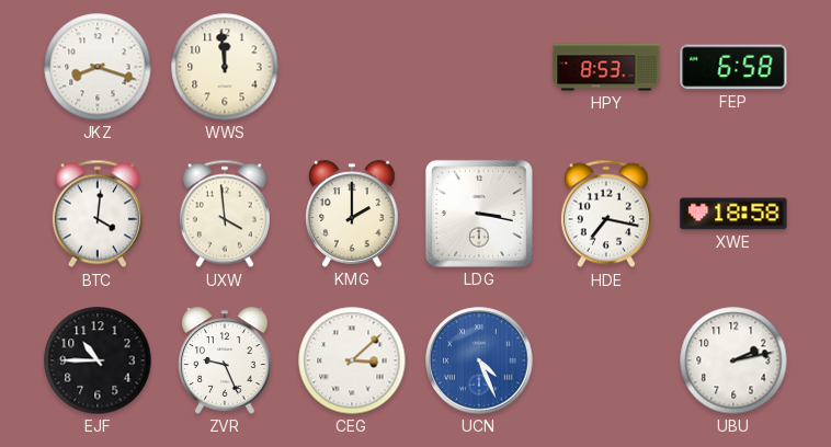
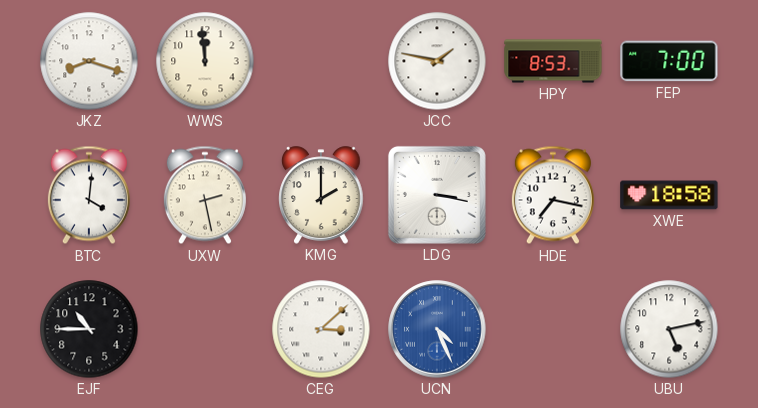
JCC: none -> 1:47 (437, 61)
FEP: 6:58 -> 7:00 (669, 61)
UXW: 3:59 -> 2:28 (205, 195)
ZVR: 9:26 -> none (225, 360)
UBU: 2:13 -> 5:13 (669, 329)
